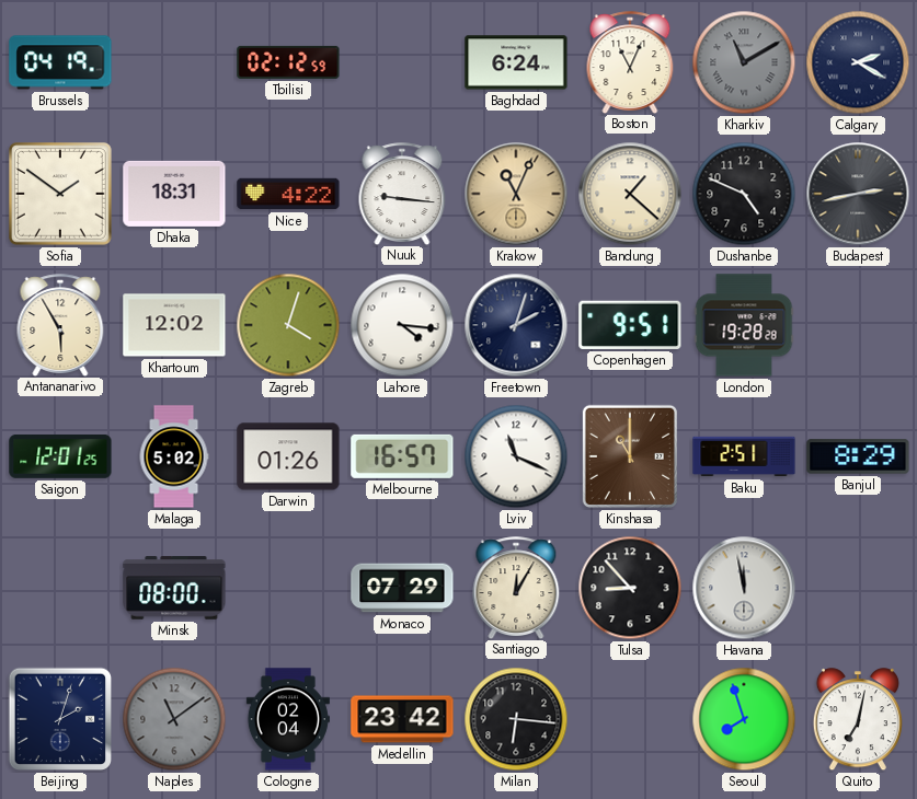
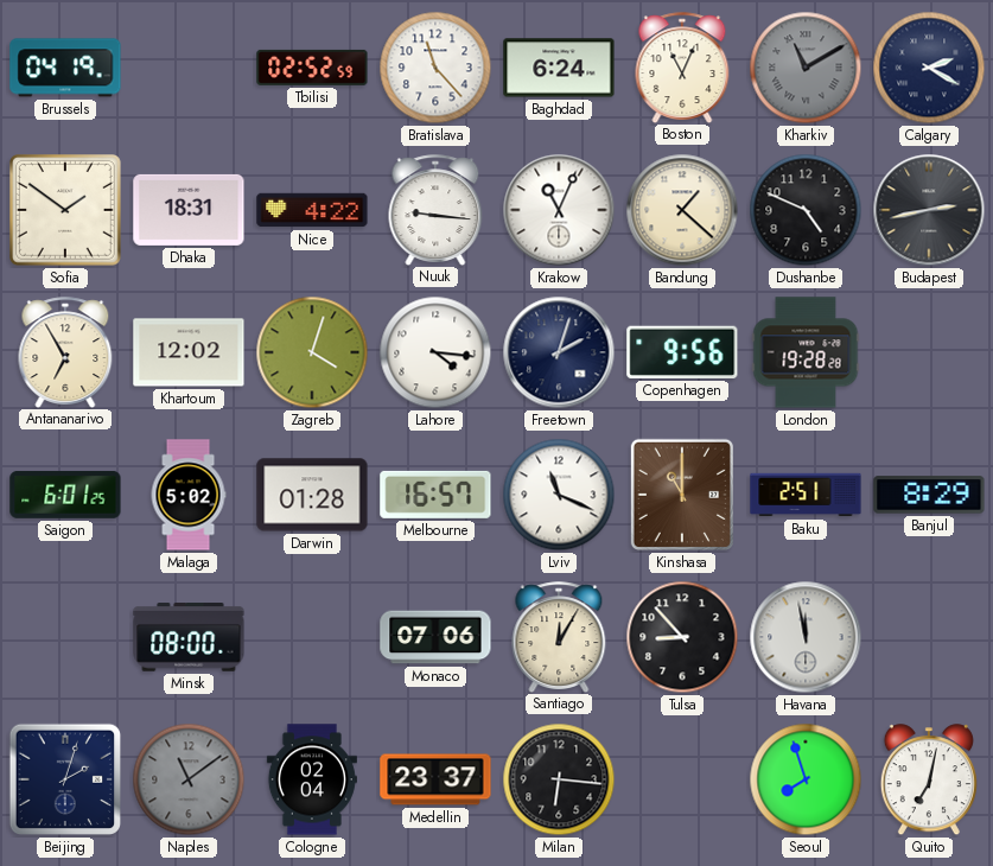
Tbilisi: 02:12 -> 02:52 (312, 68)
Bratislava: none -> 11:23 (435, 68)
Krakow dial: champagne -> white (559, 210)
Antananarivo: 5:55 -> 6:55 (65, 352)
Copenhagen: 9:51 -> 9:56 (682, 352)
Saigon: 12:01 -> 6:01 (65, 495)
Darwin: 01:26 -> 01:28 (312, 495)
Monaco: 07:29 -> 07:06 (435, 637)
Medellin: 23:42 -> 23:37 (435, 779)
